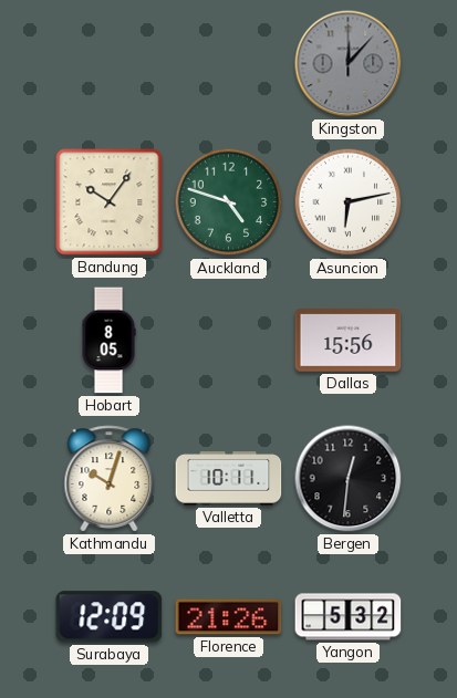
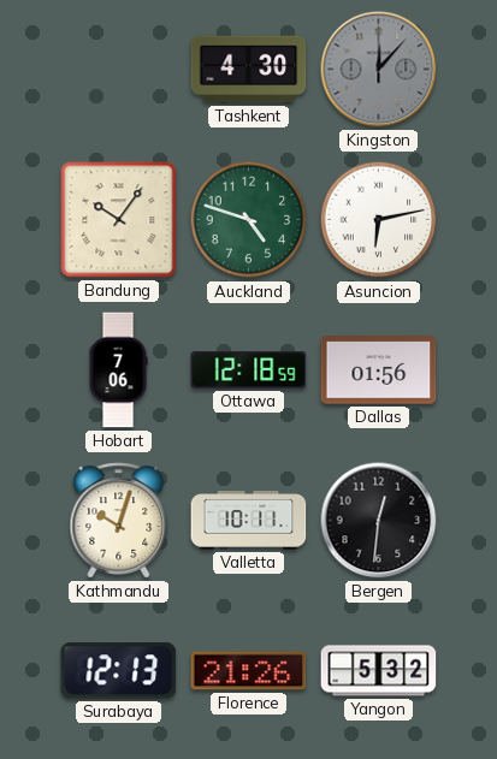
Tashkent: none -> 4:30 (249, 70)
Hobart: 8:05 -> 7:06 (118, 370)
Ottawa: none -> 12:18 (249, 370)
Dallas: 15:56 -> 01:56 (379, 370)
Surabaya: 12:09 -> 12:13 (119, 671)
